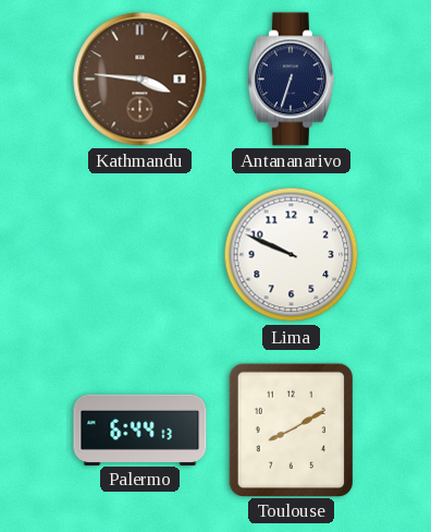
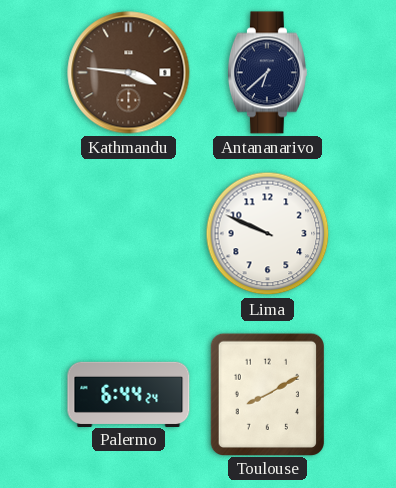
Antananarivo: 6:33 -> 6:38 (267, 73)
Palermo: 6:44:13 -> 6:44:24 (129, 394)
